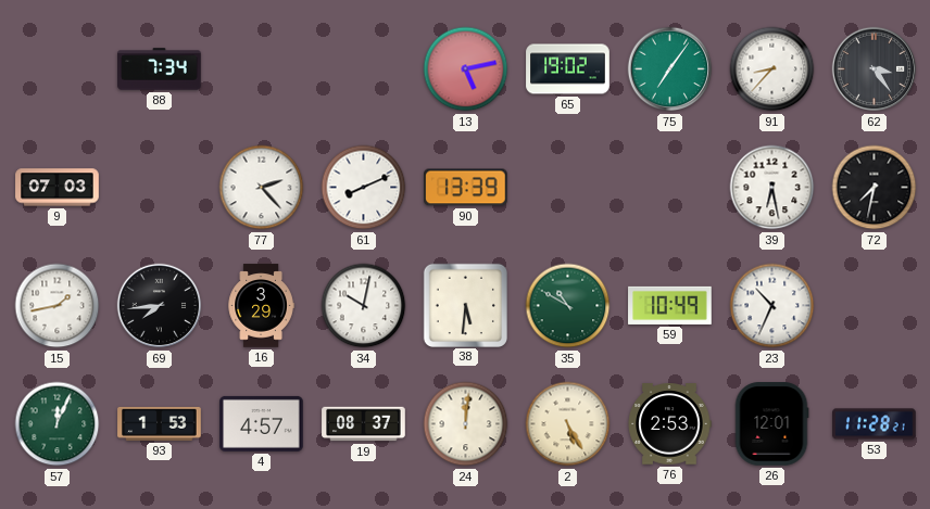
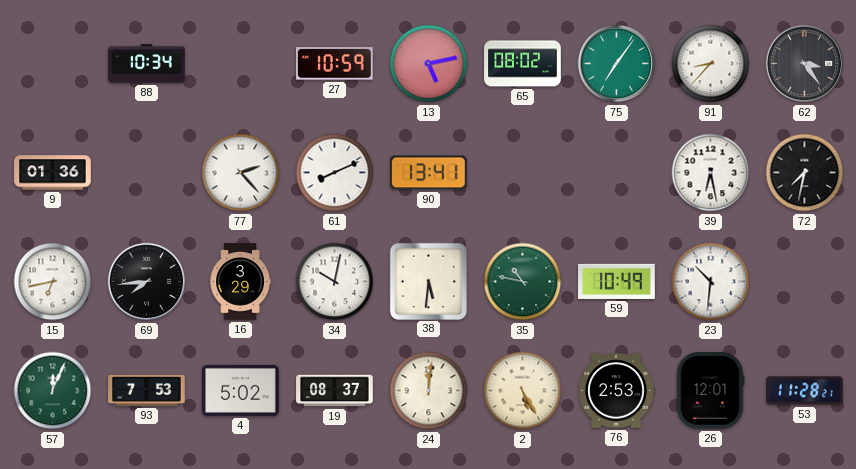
88: 7:34 -> 10:34 (147, 64)
27: none -> 10:59 (335, 64)
65: 19:02 -> 08:02 (523, 64)
9: 07:03 -> 01:36 (53, 173)
90: 13:39 -> 13:41 (429, 173)
15: 1:43 -> 6:43 (53, 282)
35: 10:50 -> 10:47 (523, 282)
23: 10:34 -> 10:31 (711, 282)
93: 1:53 -> 7:53 (147, 390)
4: 4:57 -> 5:02 (241, 390)
